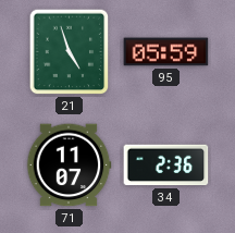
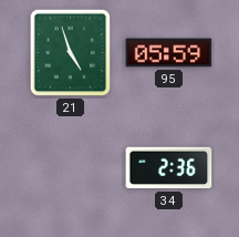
71: 11:07 -> none (69, 165)
